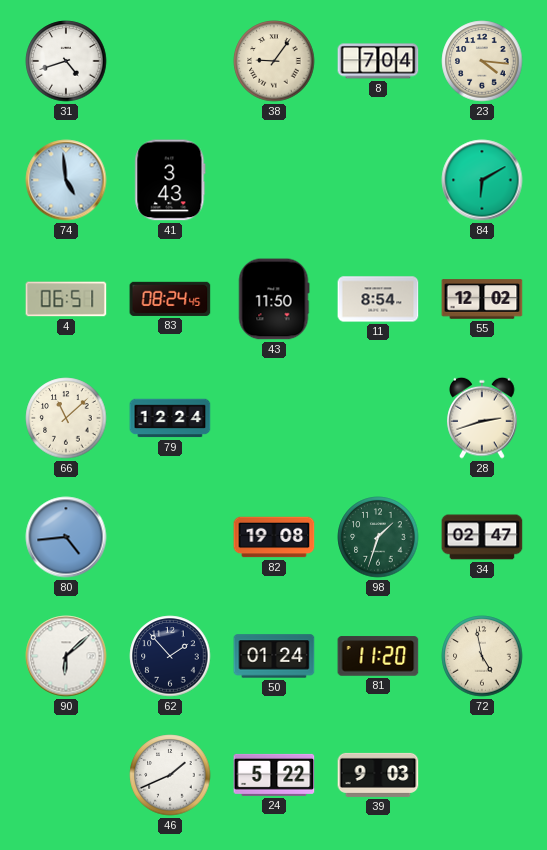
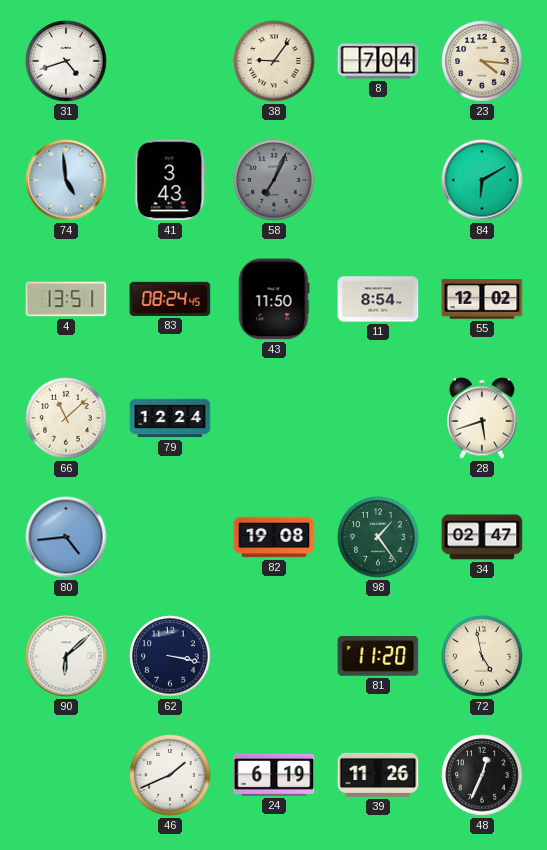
58: none -> 7:04 (274, 180)
4: 06:51 -> 13:51 (66, 299)
28: 2:42 -> 5:42 (482, 418)
98: 1:33 -> 1:24 (378, 537)
62: 1:53 -> 3:17 (170, 656)
50: 01:24 -> none (274, 656)
24: 5:22 -> 6:19 (274, 775)
39: 9:03 -> 11:26 (378, 775)
48: none -> 12:34 (482, 775)
